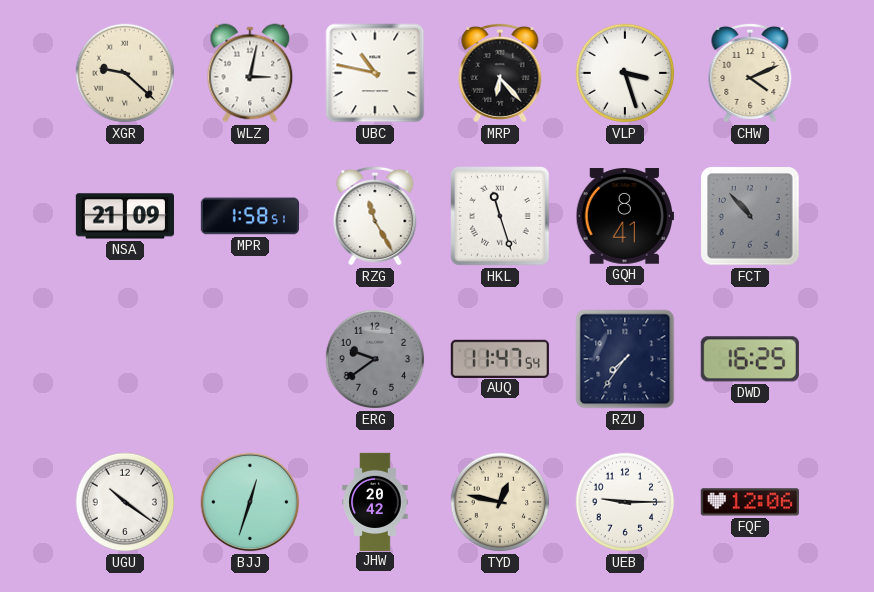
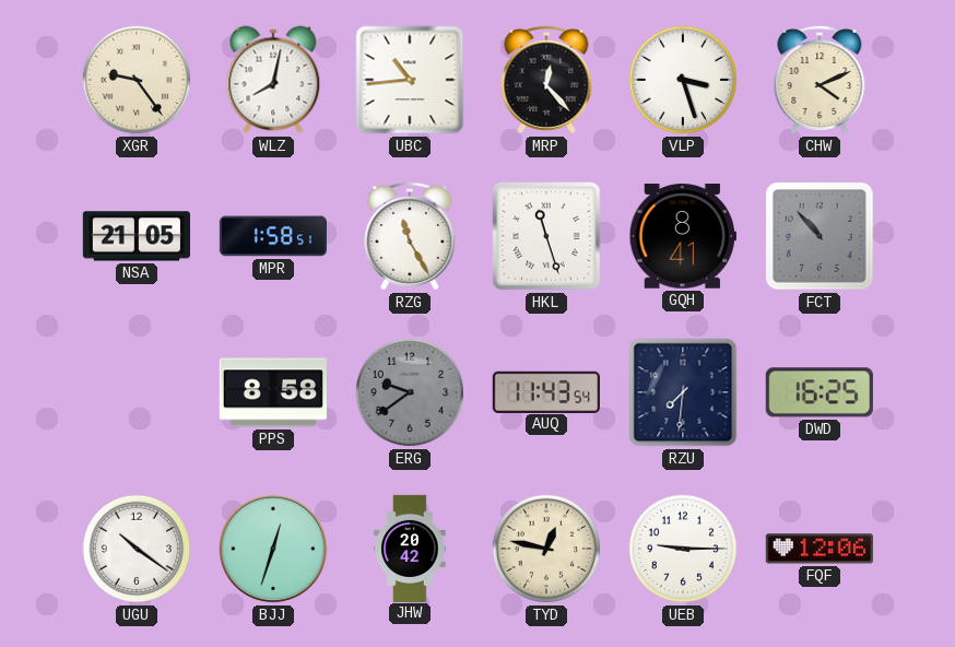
XGR: 9:22 -> 9:24 (137, 80)
WLZ: 3:02 -> 8:02 (273, 80)
UBC: 10:47 -> 10:44 (410, 80)
MRP: 6:23 -> 12:23 (546, 80)
NSA: 21:09 -> 21:05 (137, 236)
PPS: none -> 8:58 (273, 392)
AUQ: 11:47 -> 11:43 (546, 391)
RZU: 7:36 -> 7:31 (683, 392)
